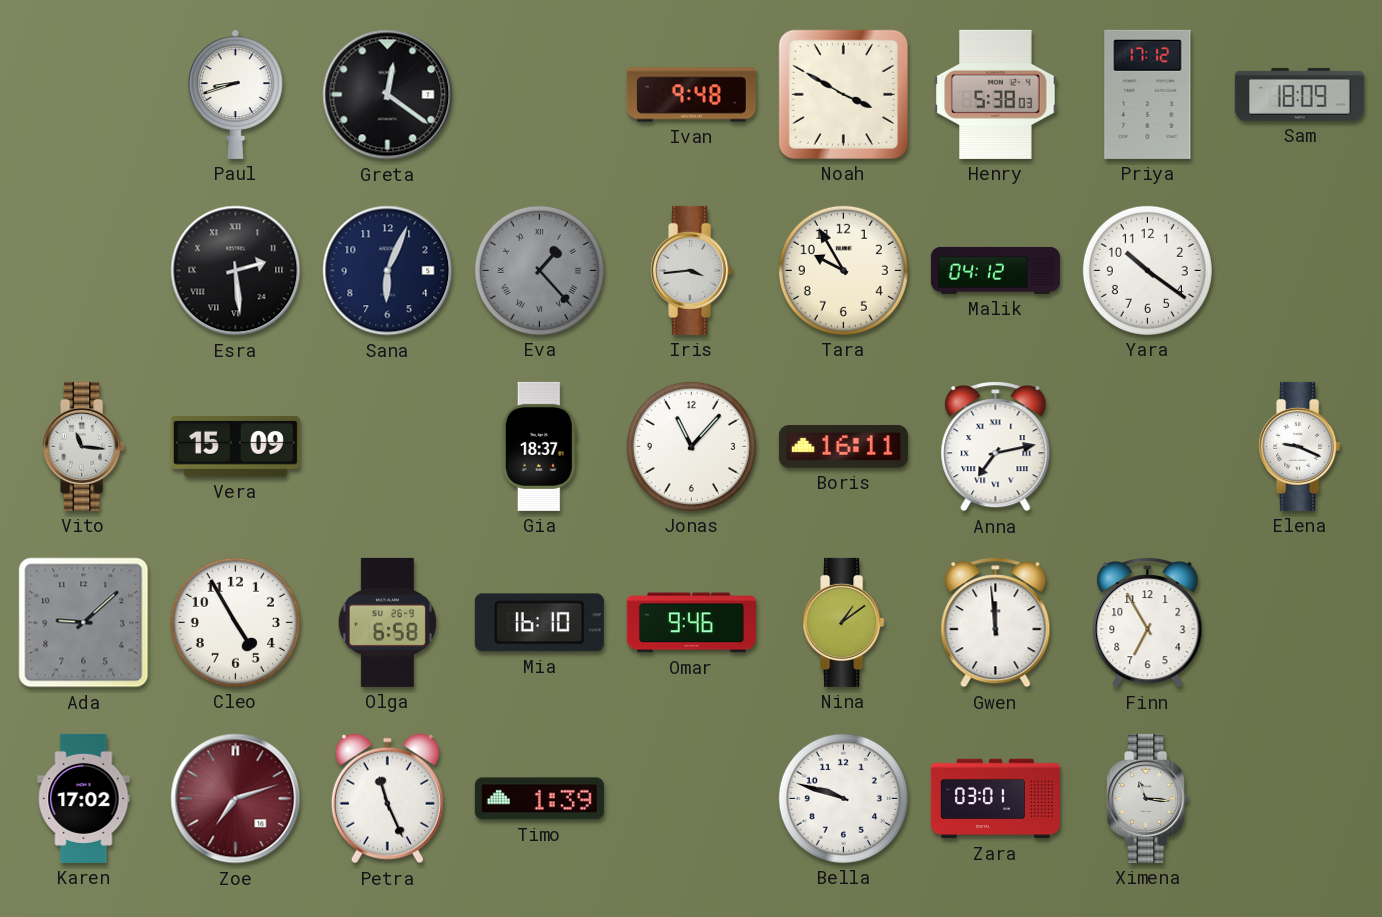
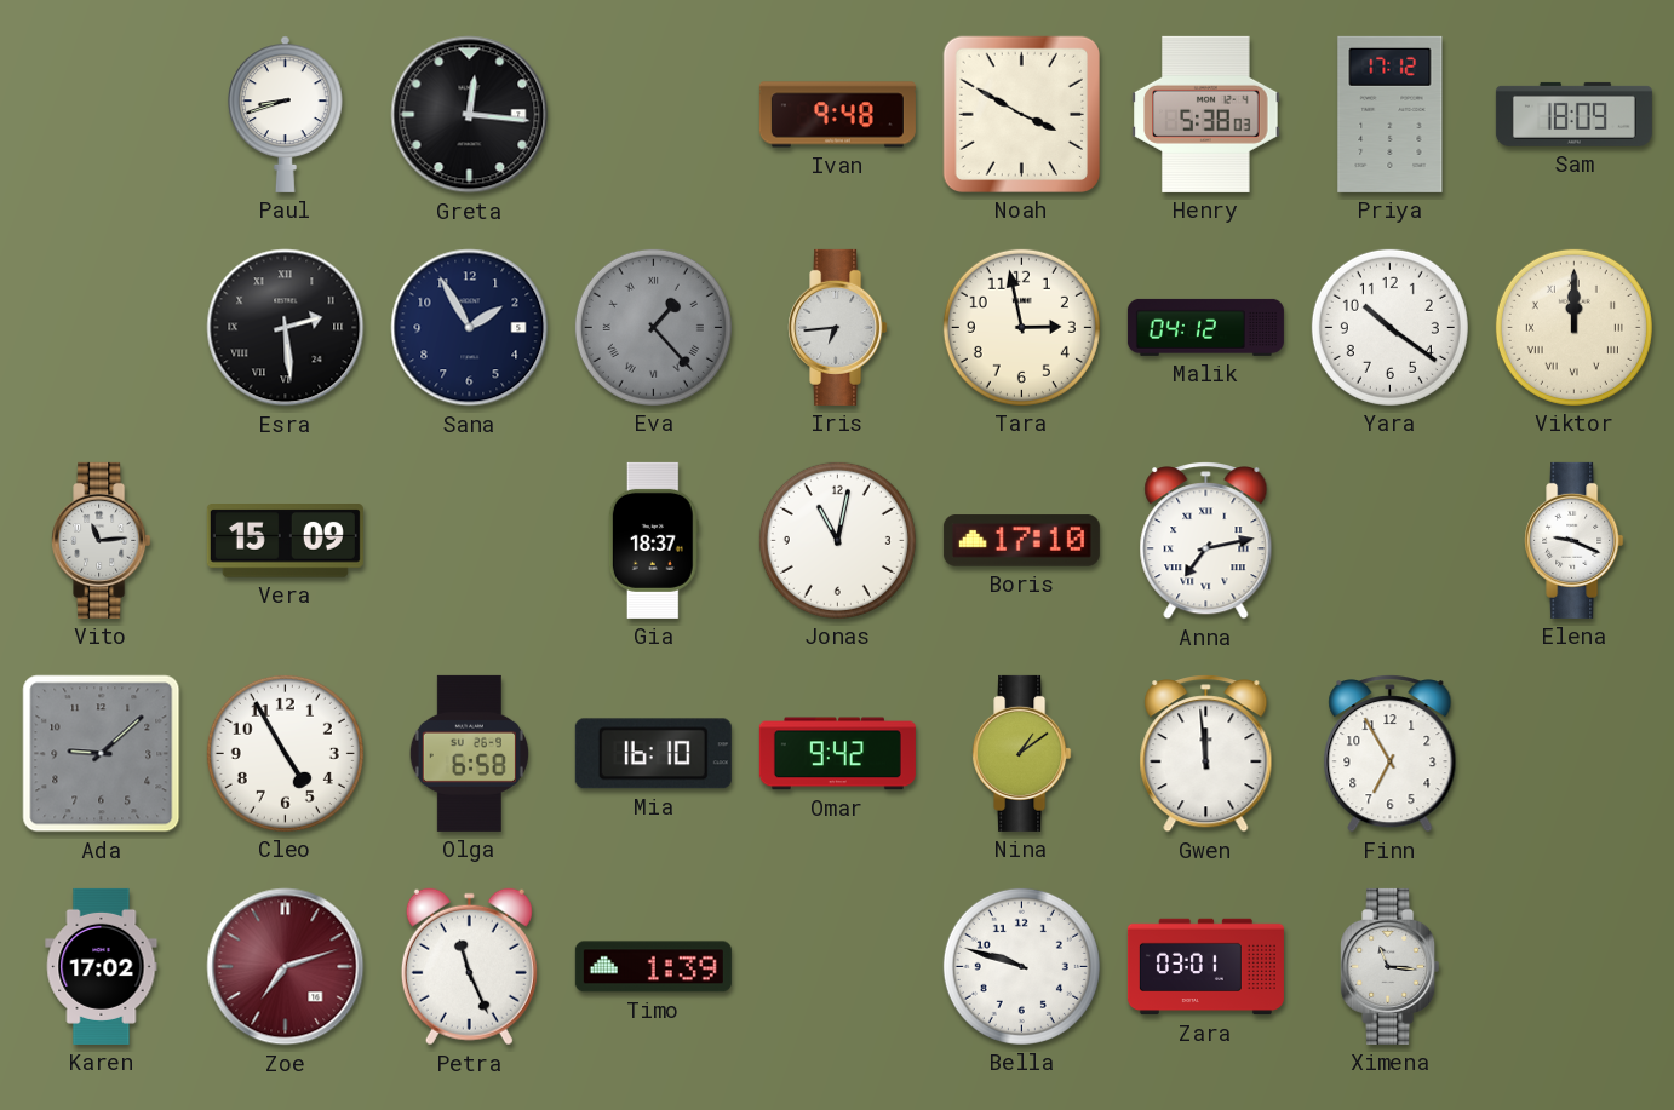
Greta: 12:21 -> 12:16 (470, 115)
Sana: 6:04 -> 1:55 (470, 328)
Iris: 3:44 -> 6:44 (838, 327)
Tara: 9:55 -> 2:58 (1021, 327)
Viktor: none -> 12:00 (1573, 327)
Vito: 11:16 -> 11:14 (102, 540)
Jonas: 11:07 -> 11:02 (837, 540)
Boris: 16:11 -> 17:10 (1021, 541)
Omar: 9:46 -> 9:42 (837, 754)
